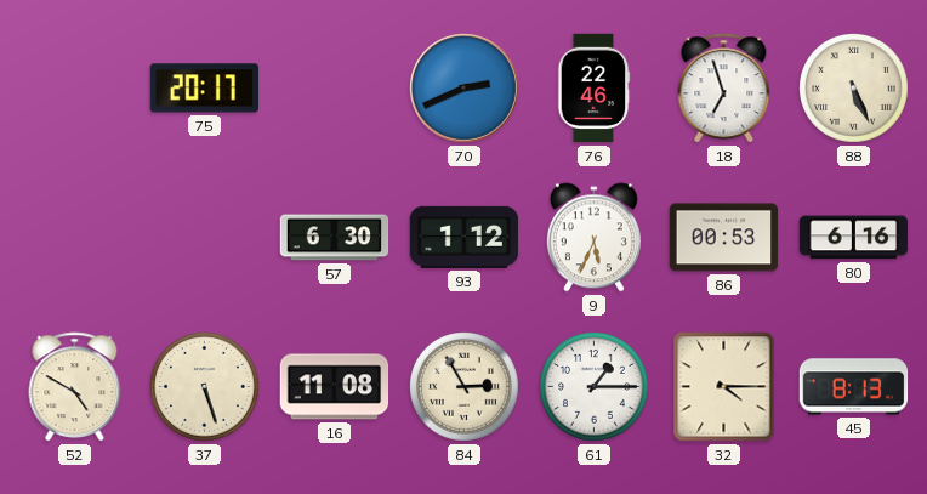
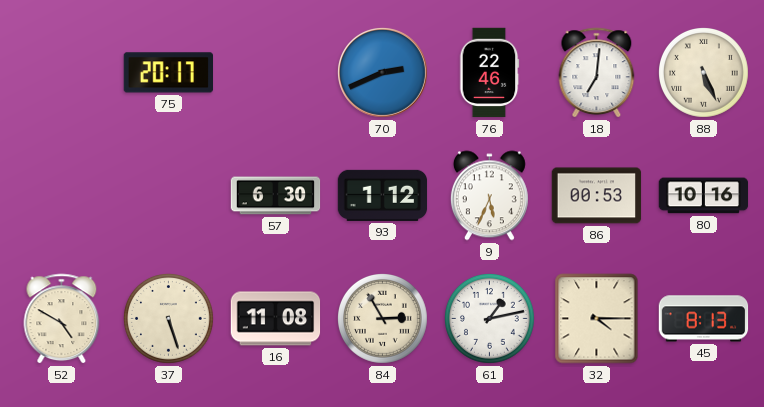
18: 6:57 -> 7:01 (597, 73)
80: 6:16 -> 10:16 (704, 196)
61: 1:15 -> 1:13 (490, 319)
